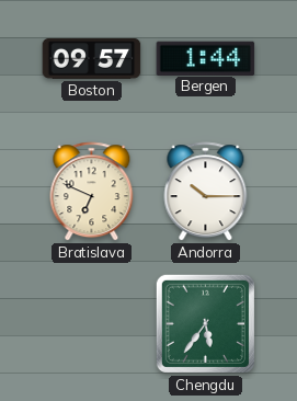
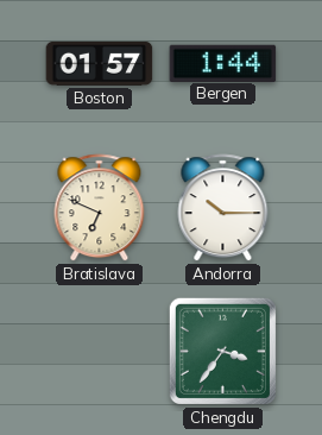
Boston: 09:57 -> 01:57 (100, 63)
Chengdu: 5:36 -> 3:36 (222, 351)
